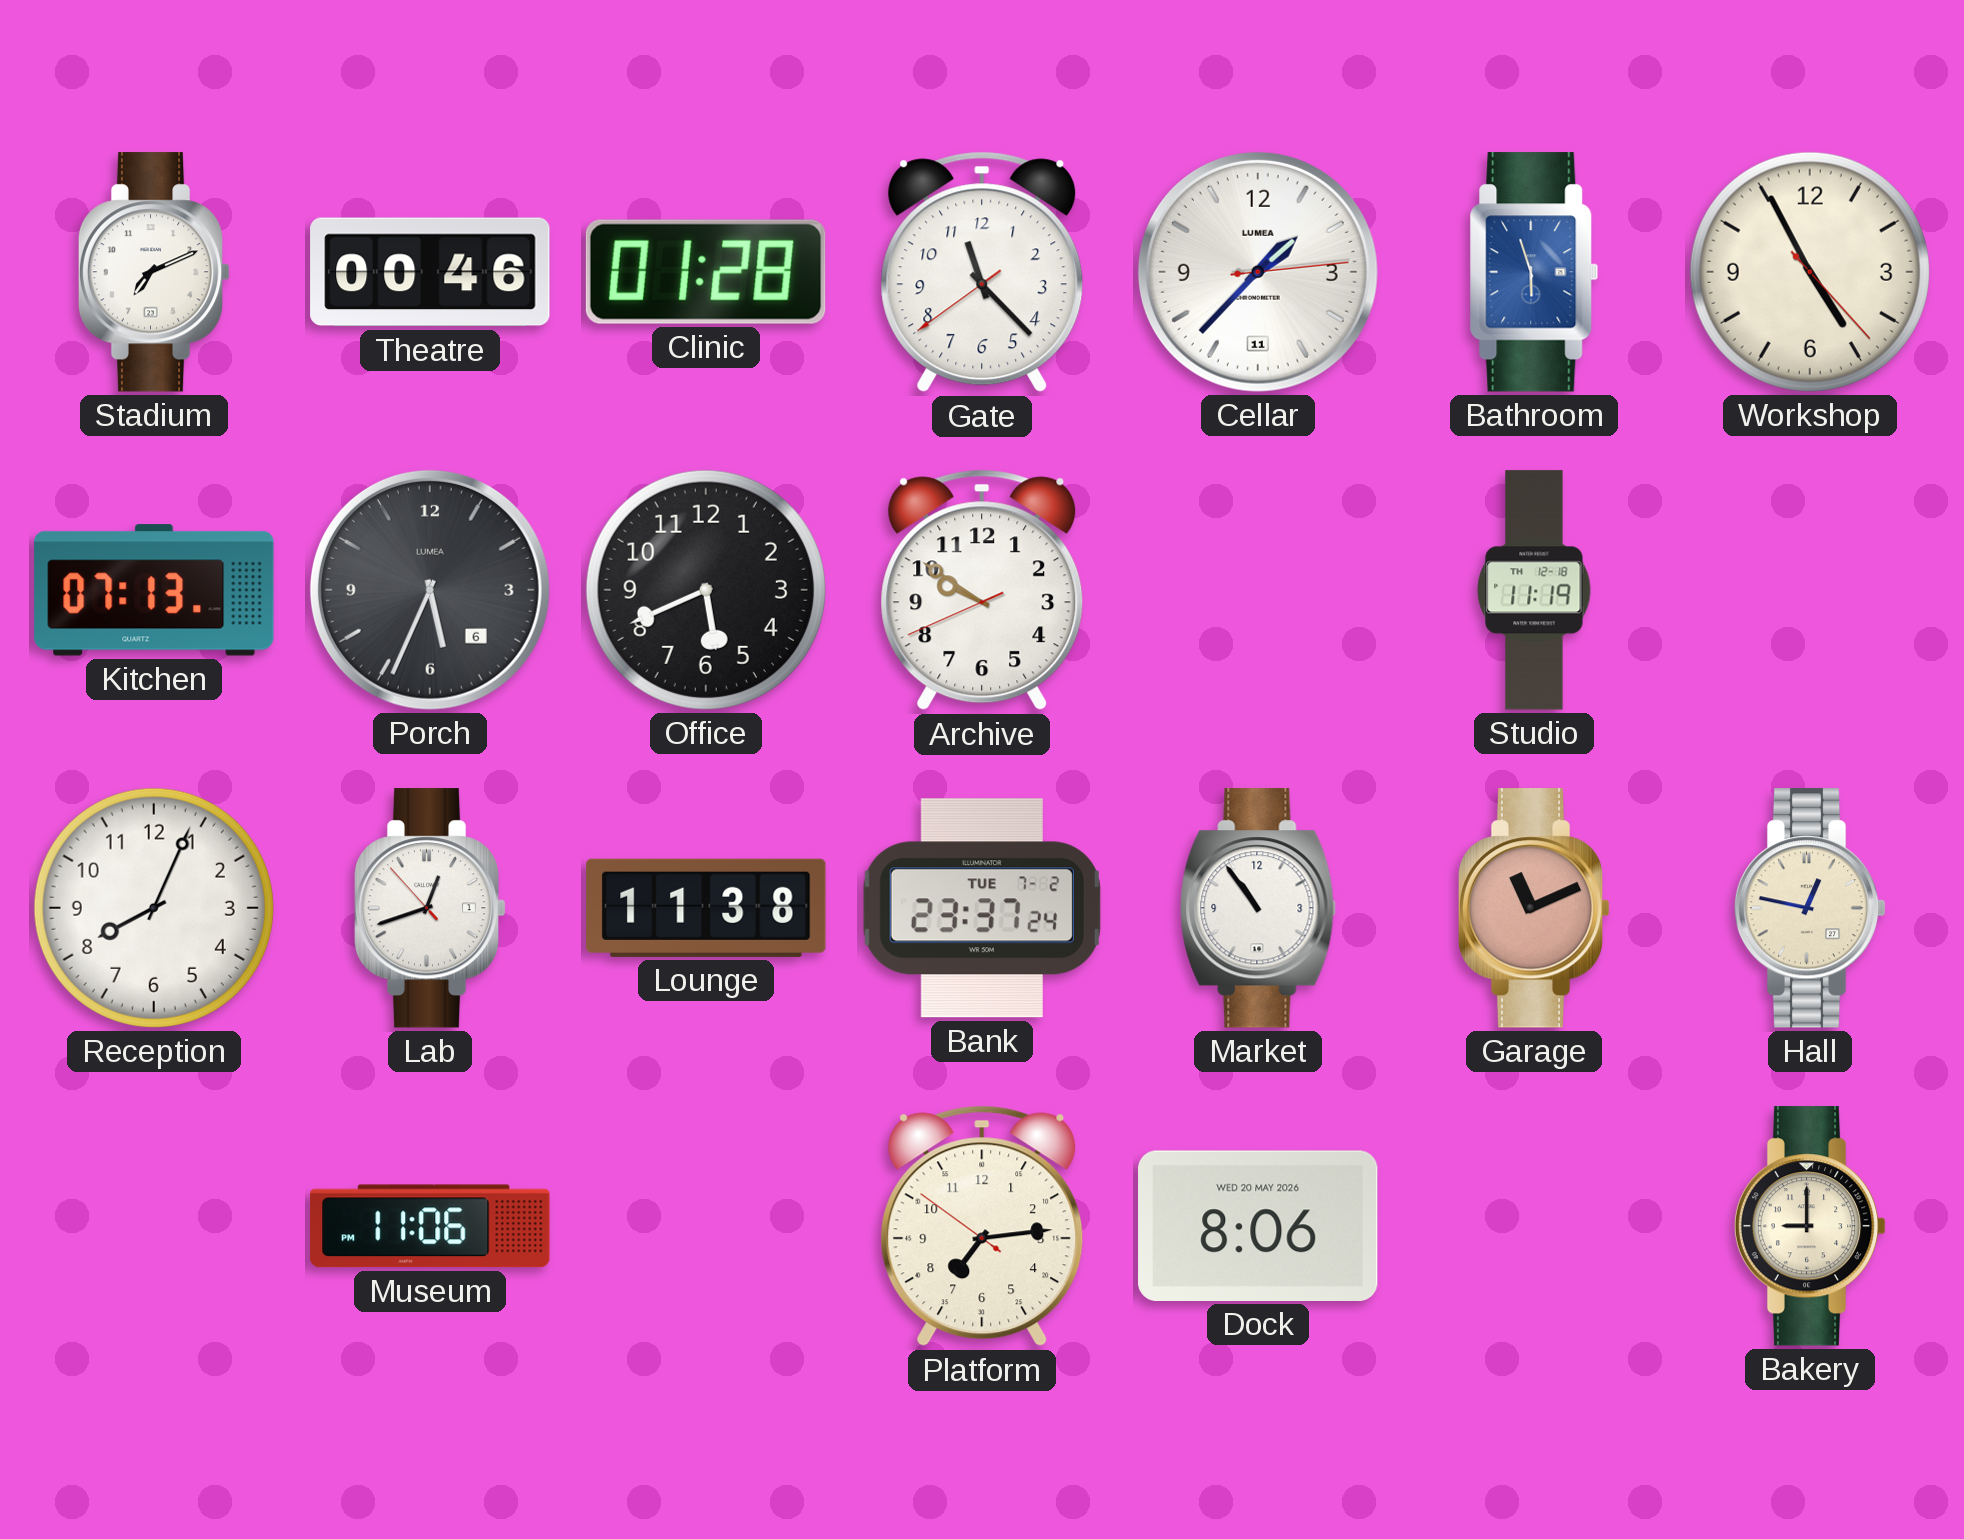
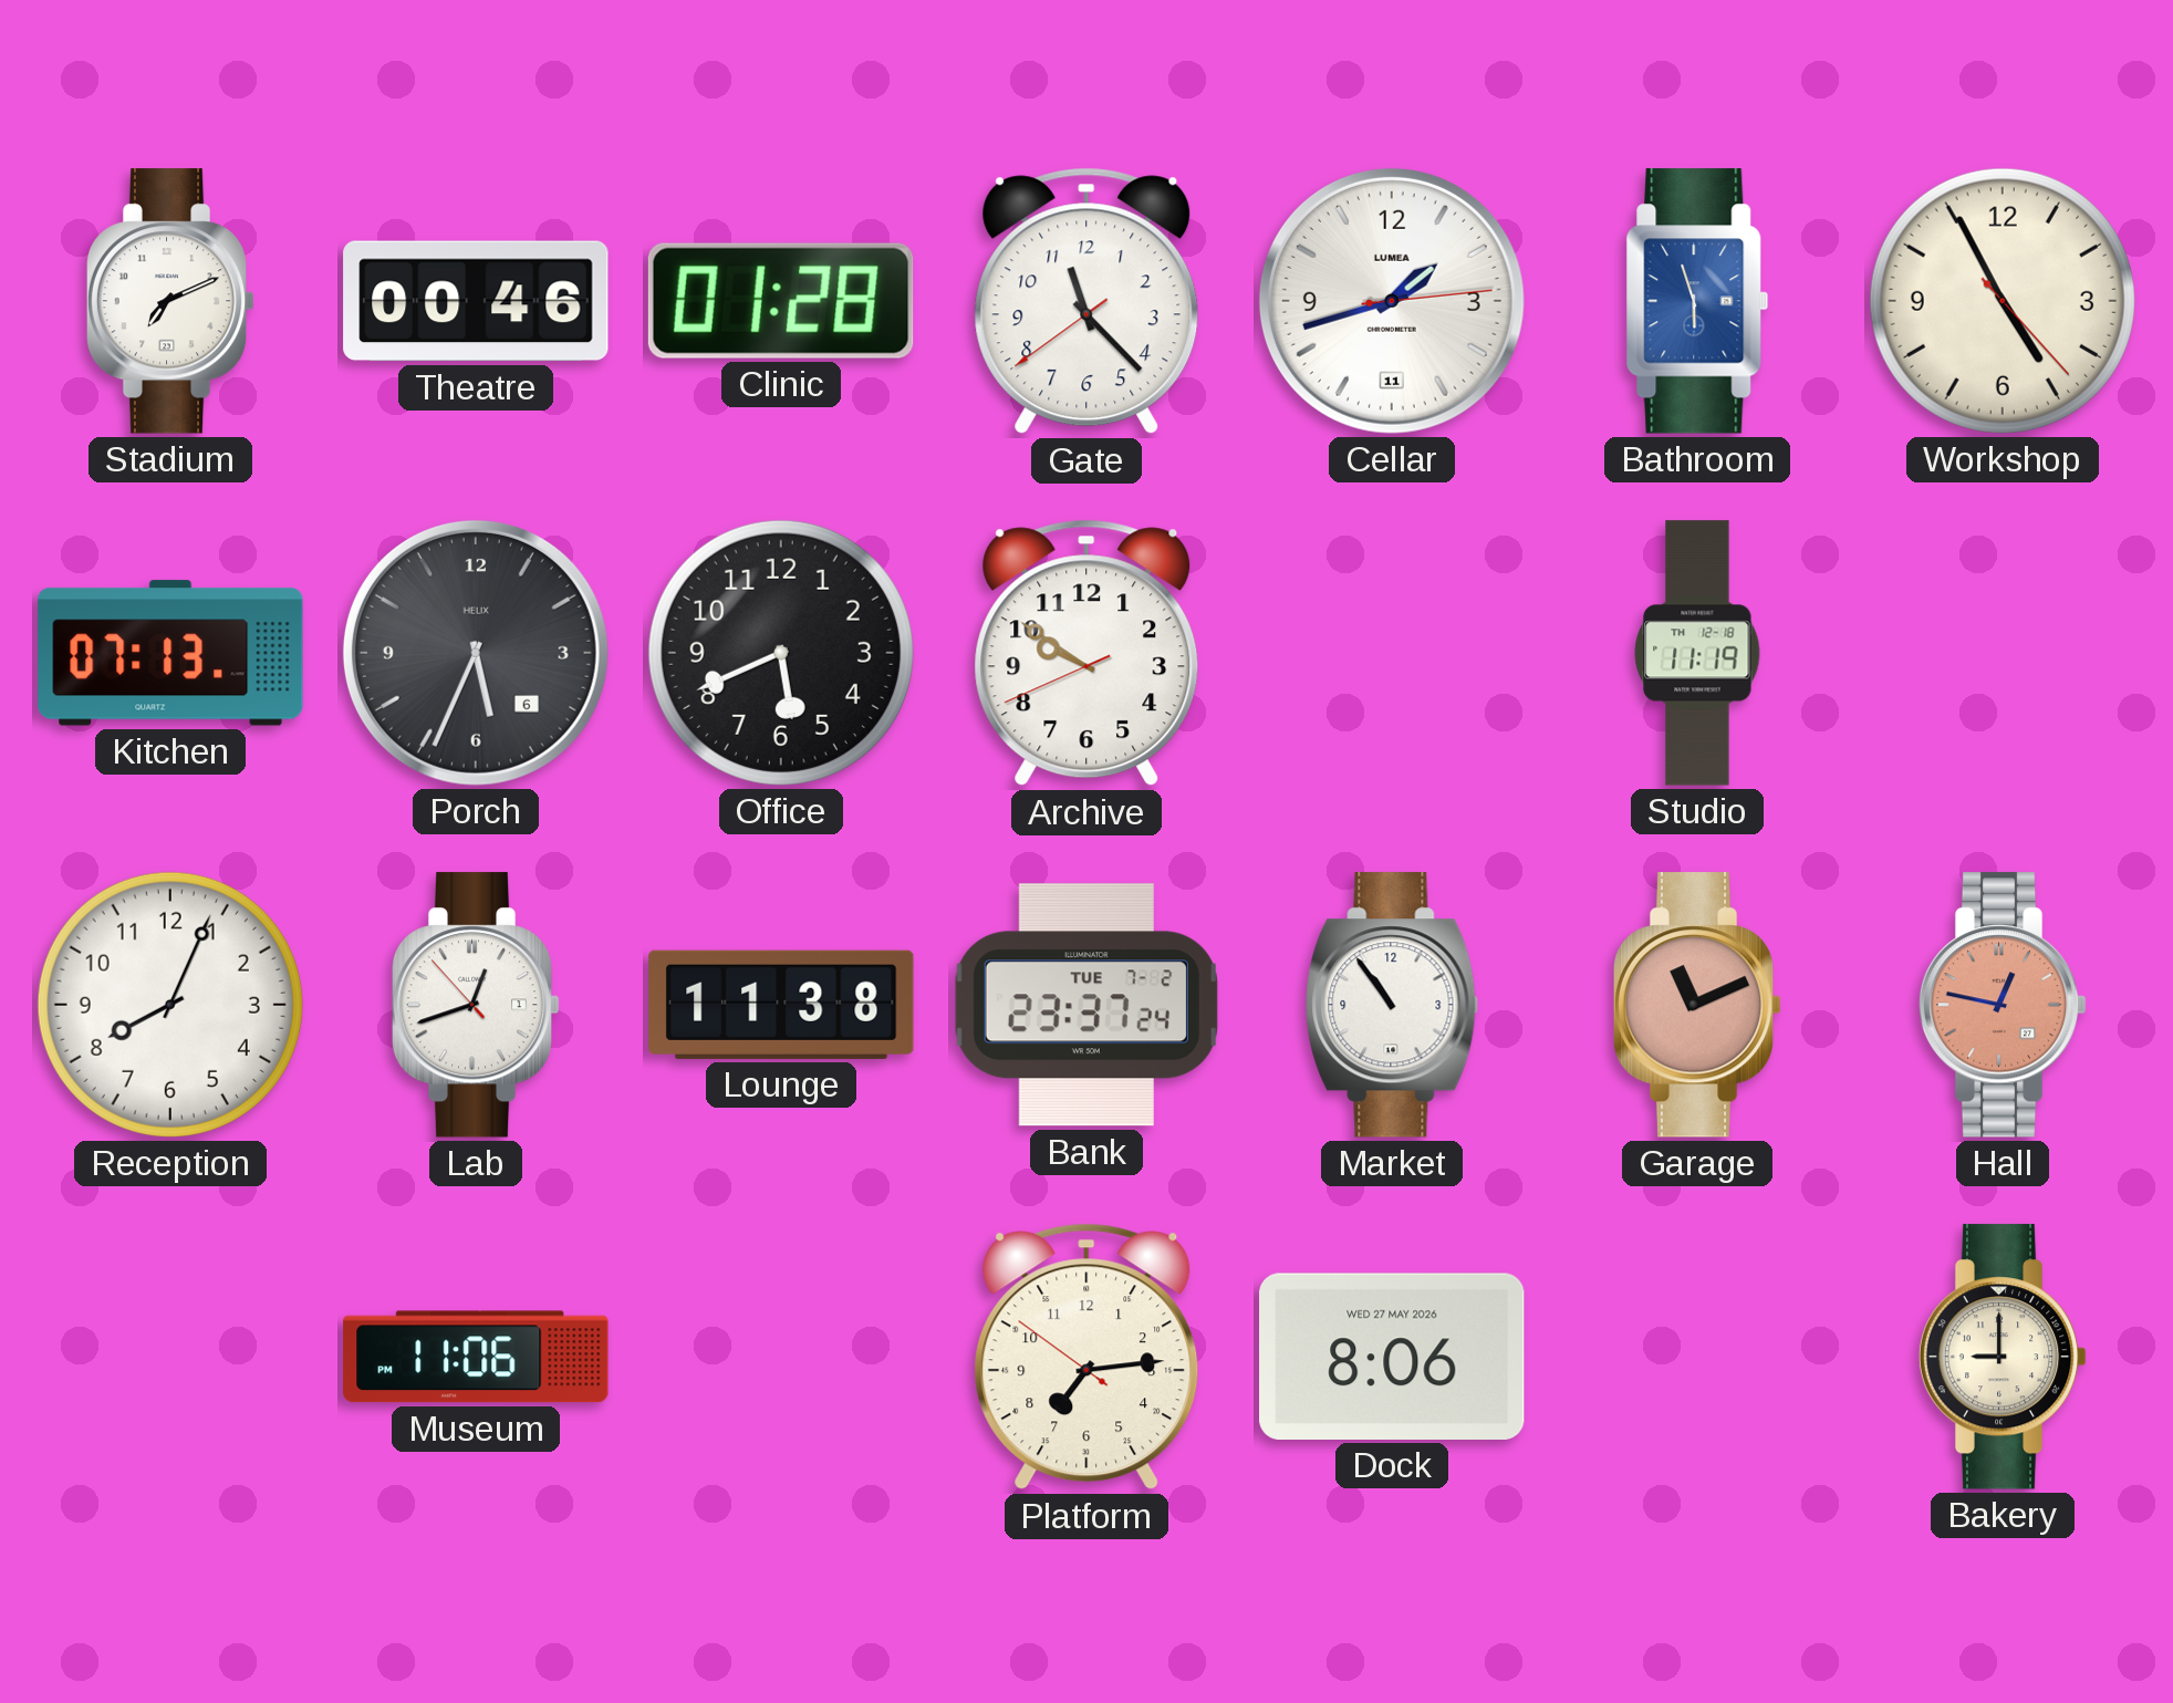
Cellar: 1:37 -> 1:42 (1392, 301)
Porch brand: LUMEA -> HELIX (476, 653)
Hall dial: cream -> salmon (2003, 1005)
Dock date: WED 20 MAY 2026 -> WED 27 MAY 2026 (1392, 1357)
